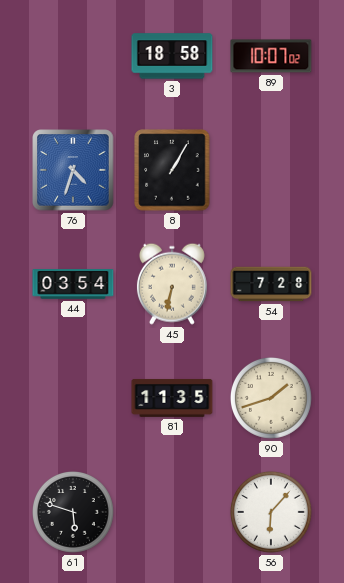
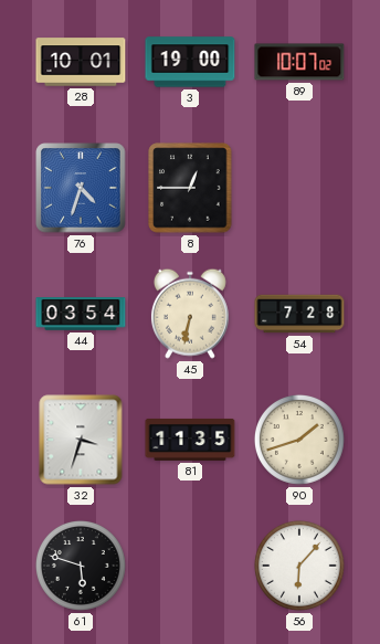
28: none -> 10:01 (81, 62)
3: 18:58 -> 19:00 (190, 62)
8: 1:05 -> 12:45 (190, 188)
32: none -> 3:33 (81, 440)
